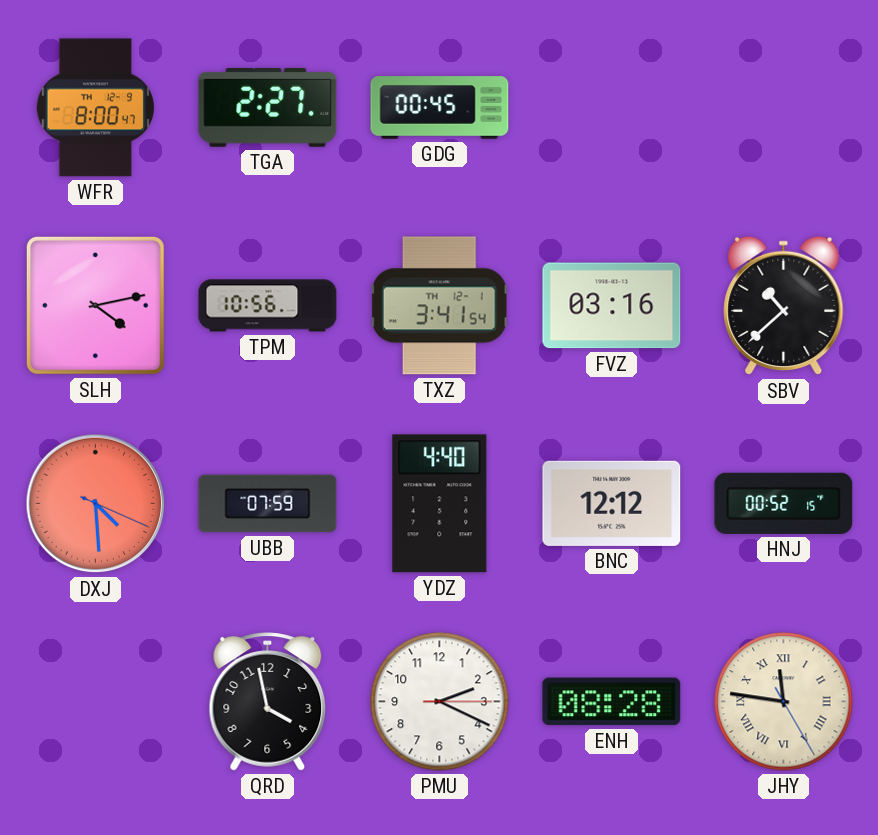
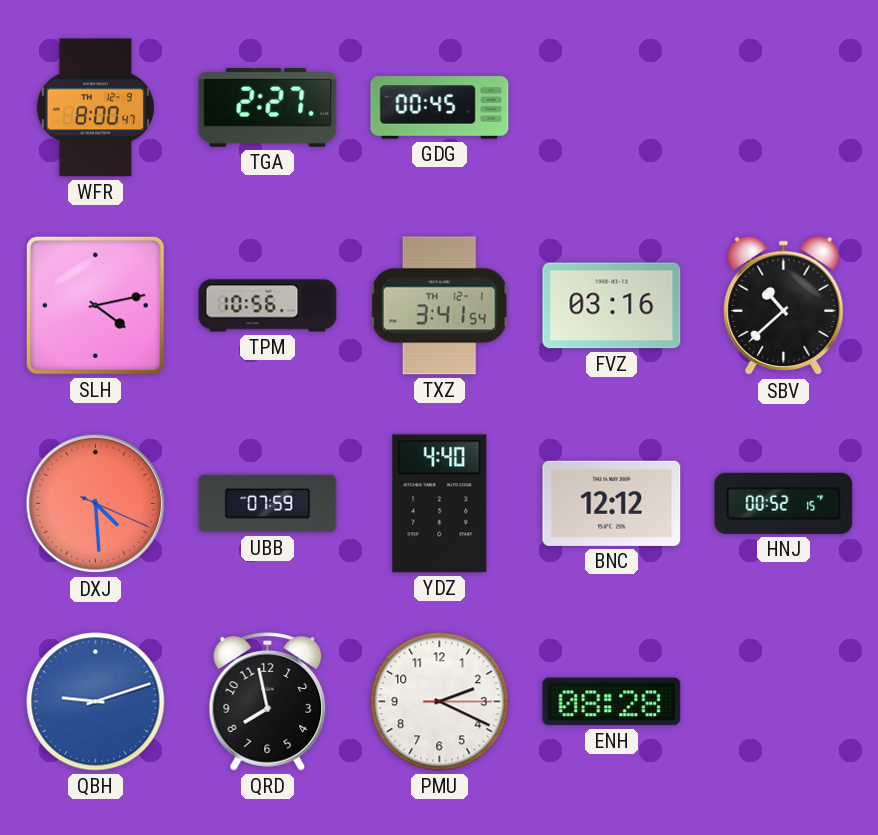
QBH: none -> 9:12 (96, 702)
QRD: 3:58 -> 7:58 (268, 702)
JHY: 11:46 -> none (784, 702)
